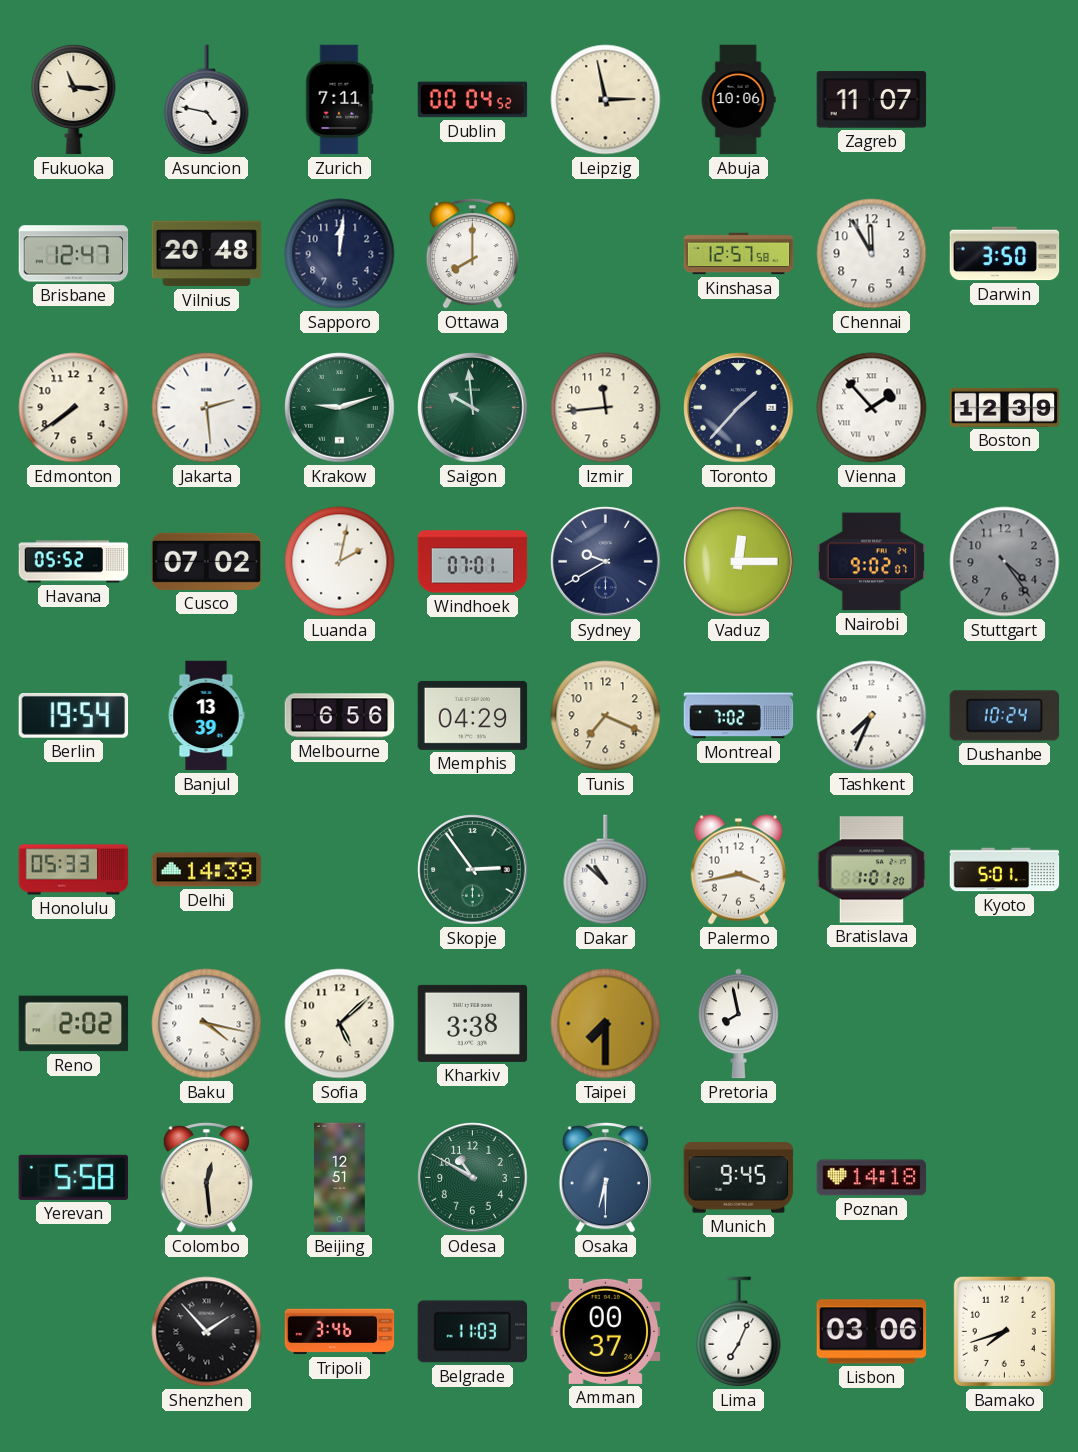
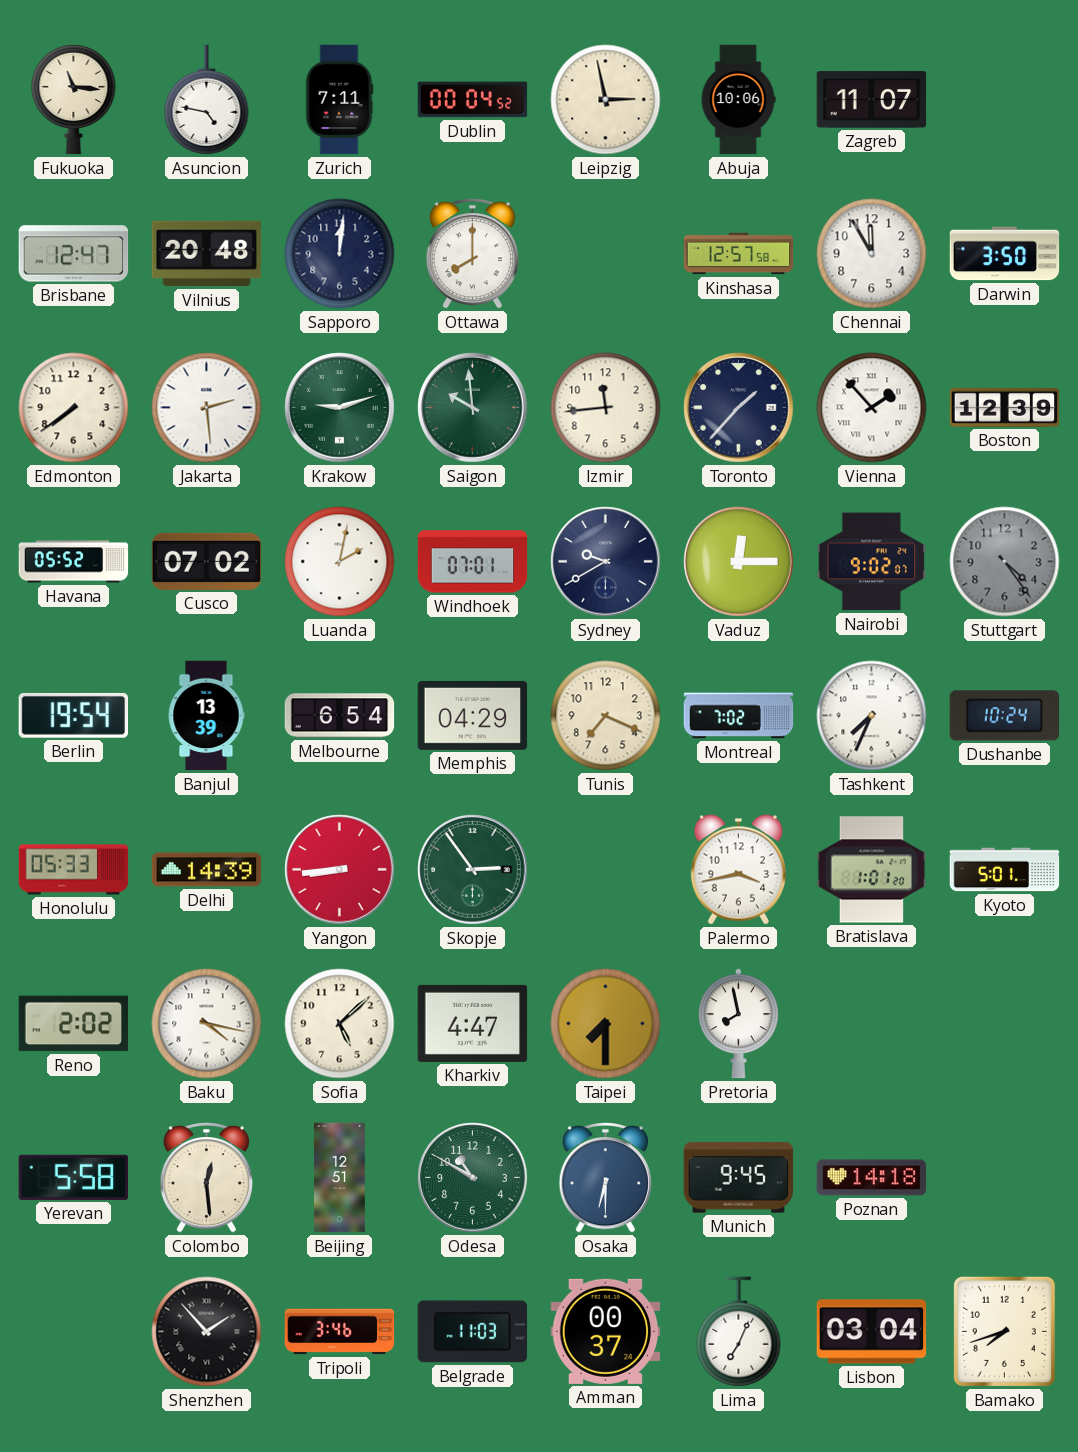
Melbourne: 6:56 -> 6:54 (340, 716)
Yangon: none -> 8:44 (340, 870)
Dakar: 10:52 -> none (606, 870)
Kharkiv: 3:38 -> 4:47 (473, 1023)
Lisbon: 03:06 -> 03:04 (872, 1332)
